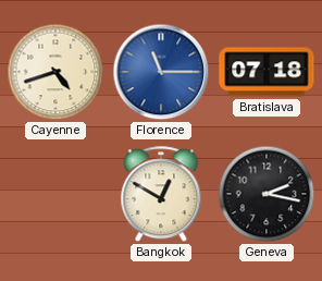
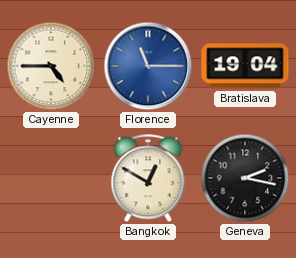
Cayenne: 4:42 -> 4:45 (51, 66)
Bratislava: 07:18 -> 19:04 (245, 66)
